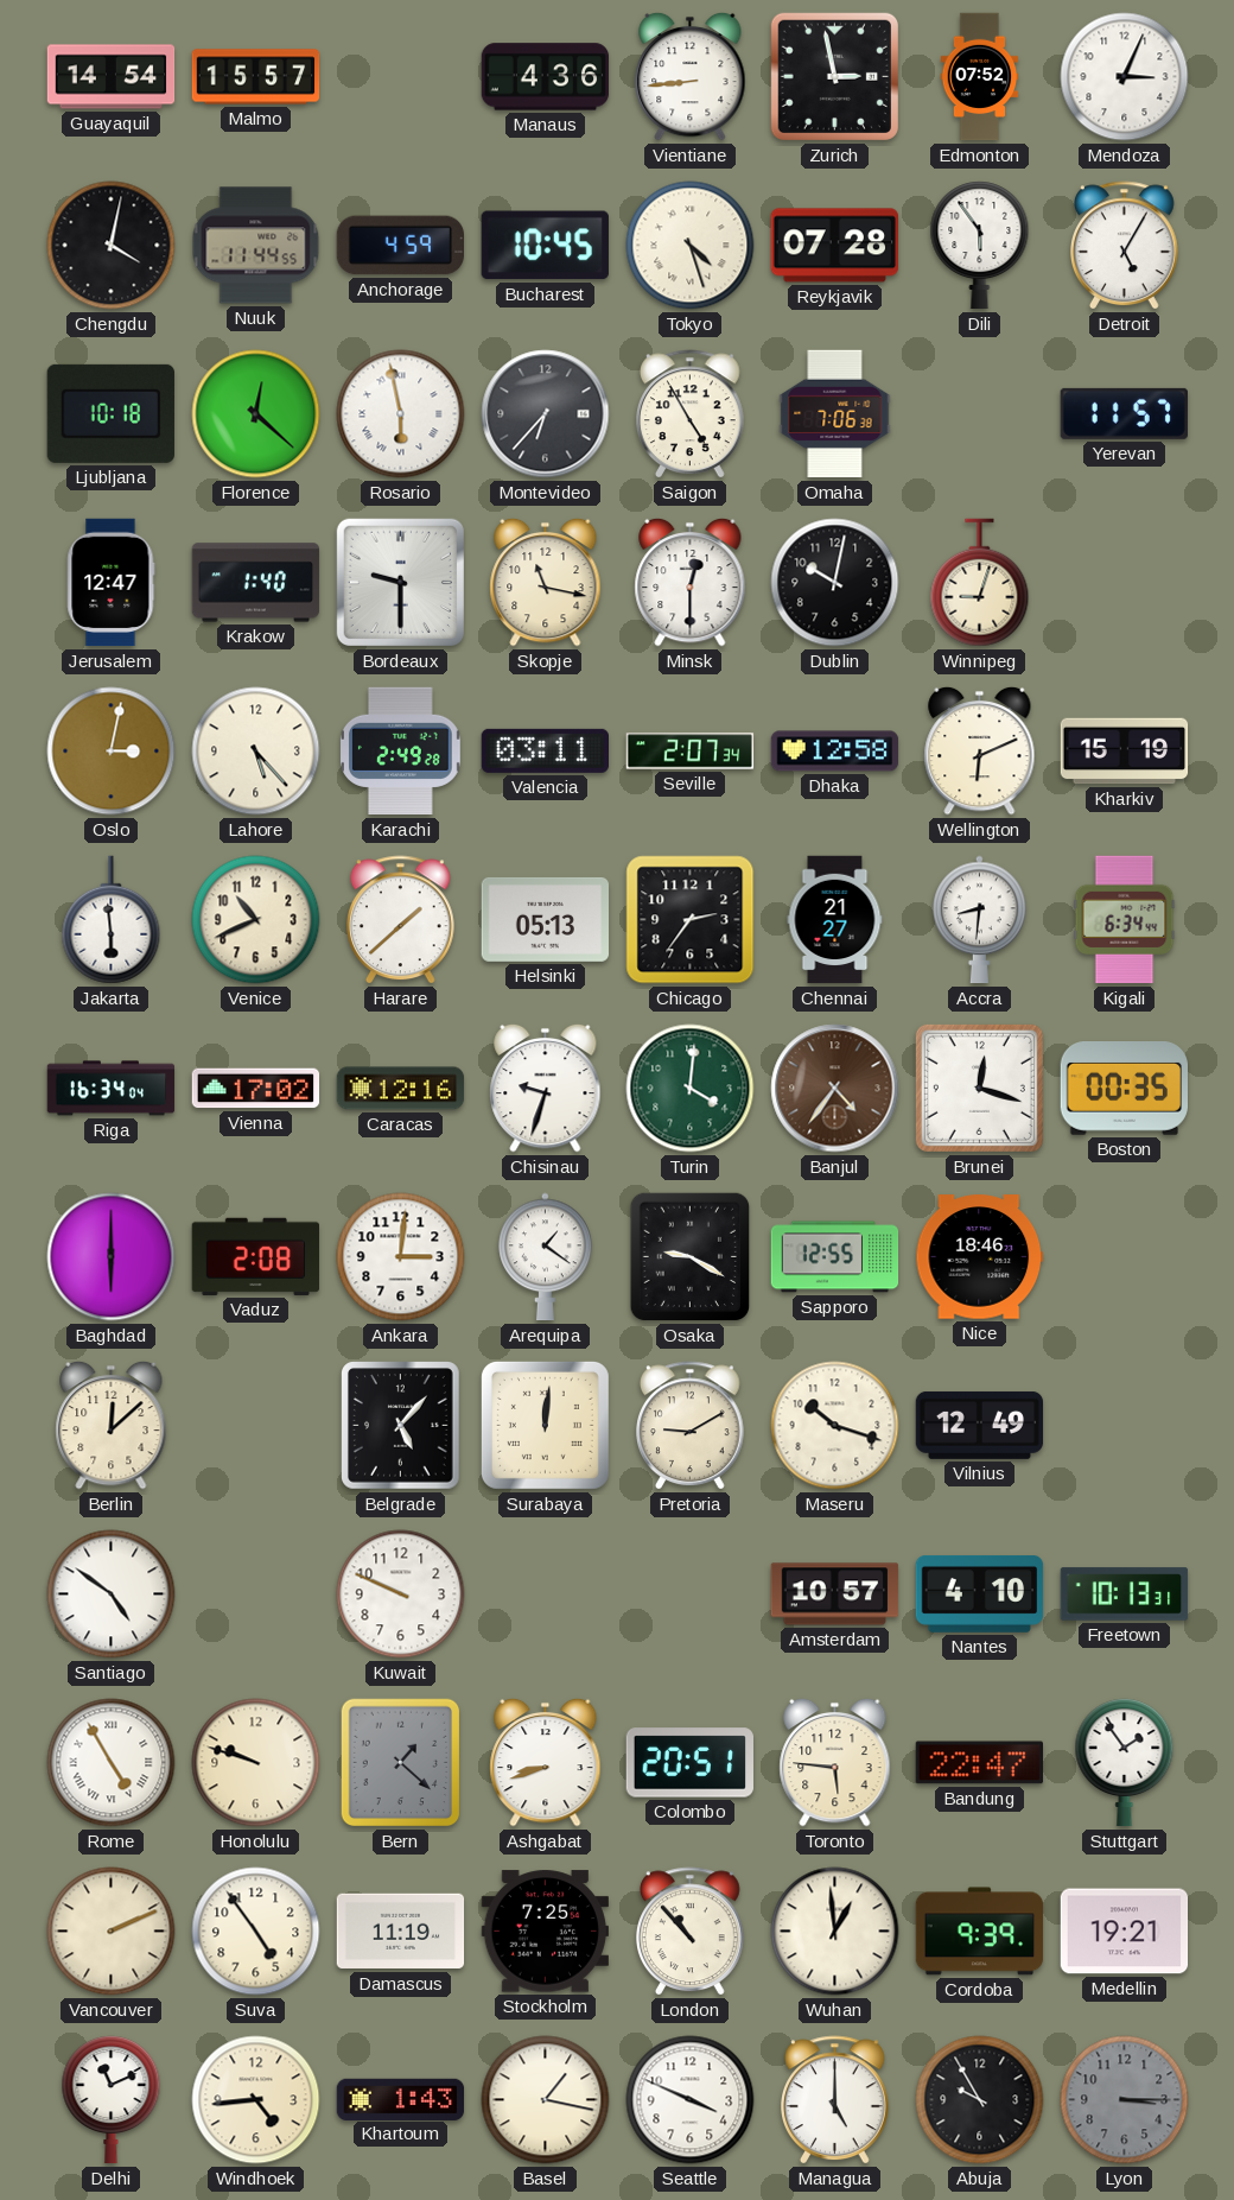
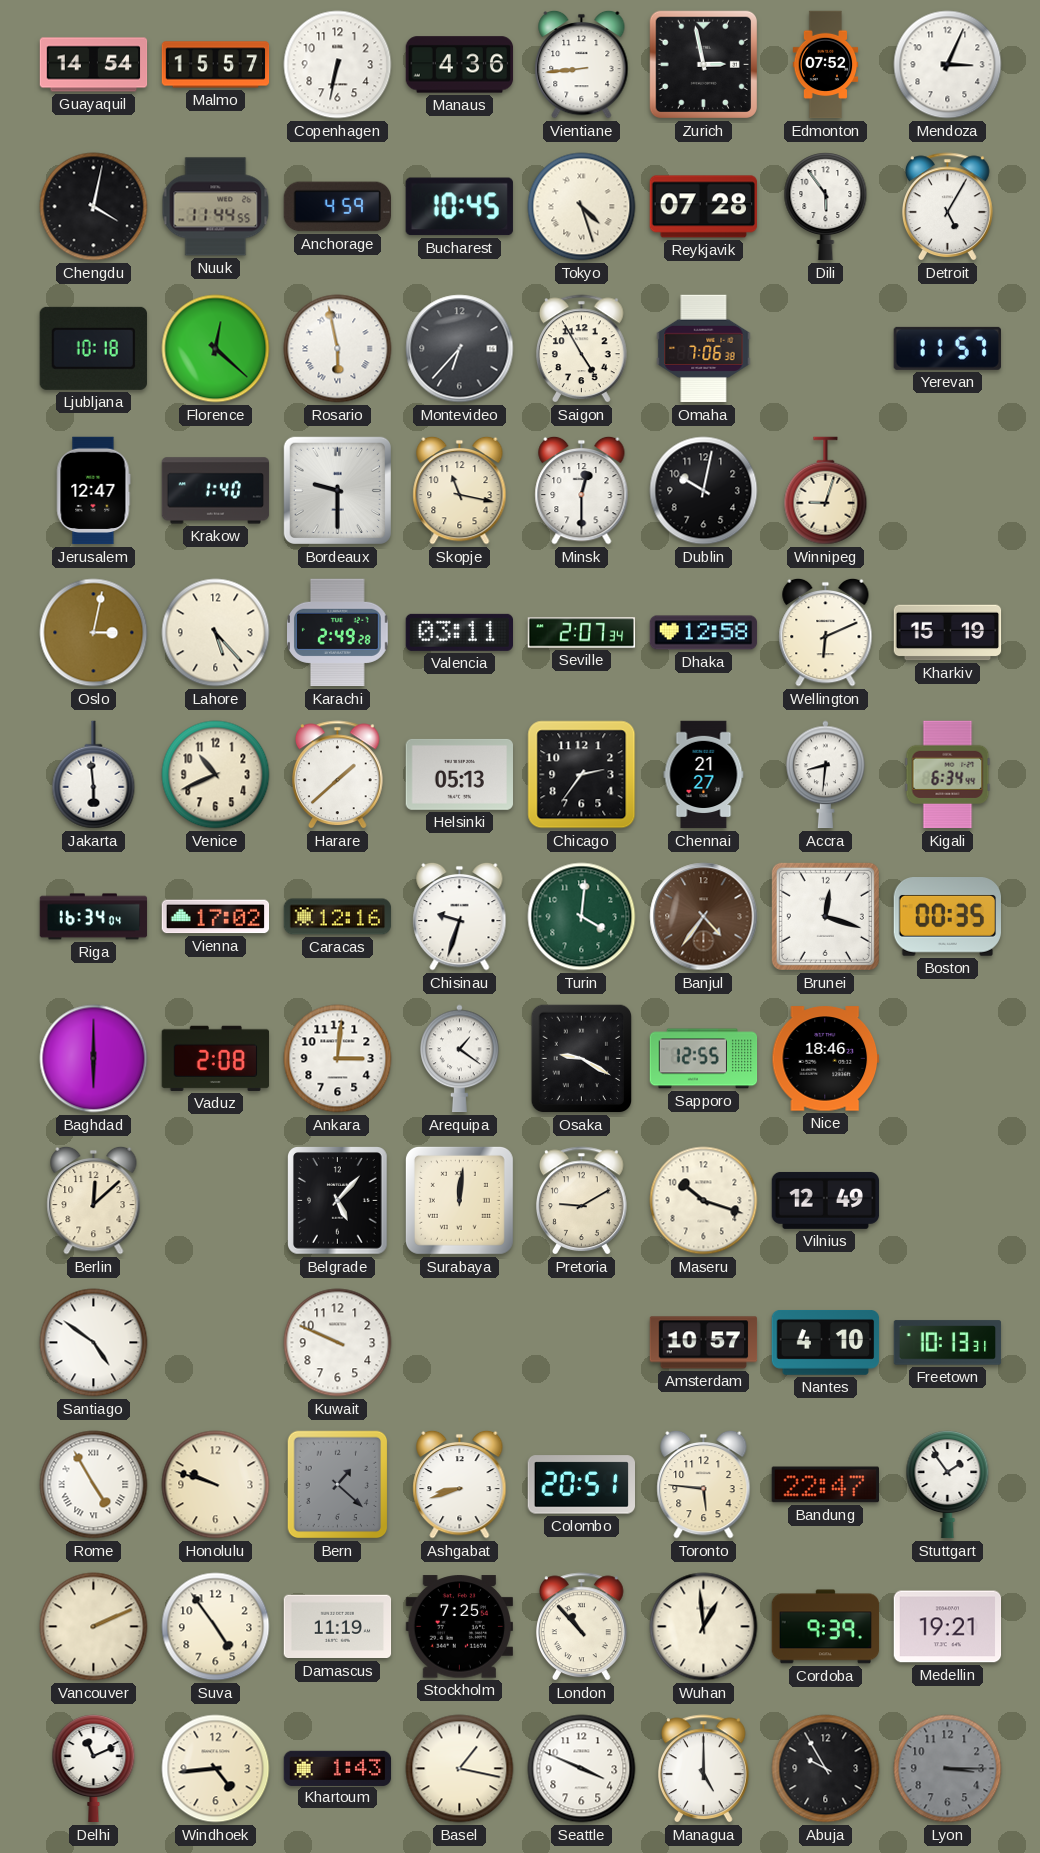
Copenhagen: none -> 6:32 (338, 65)
